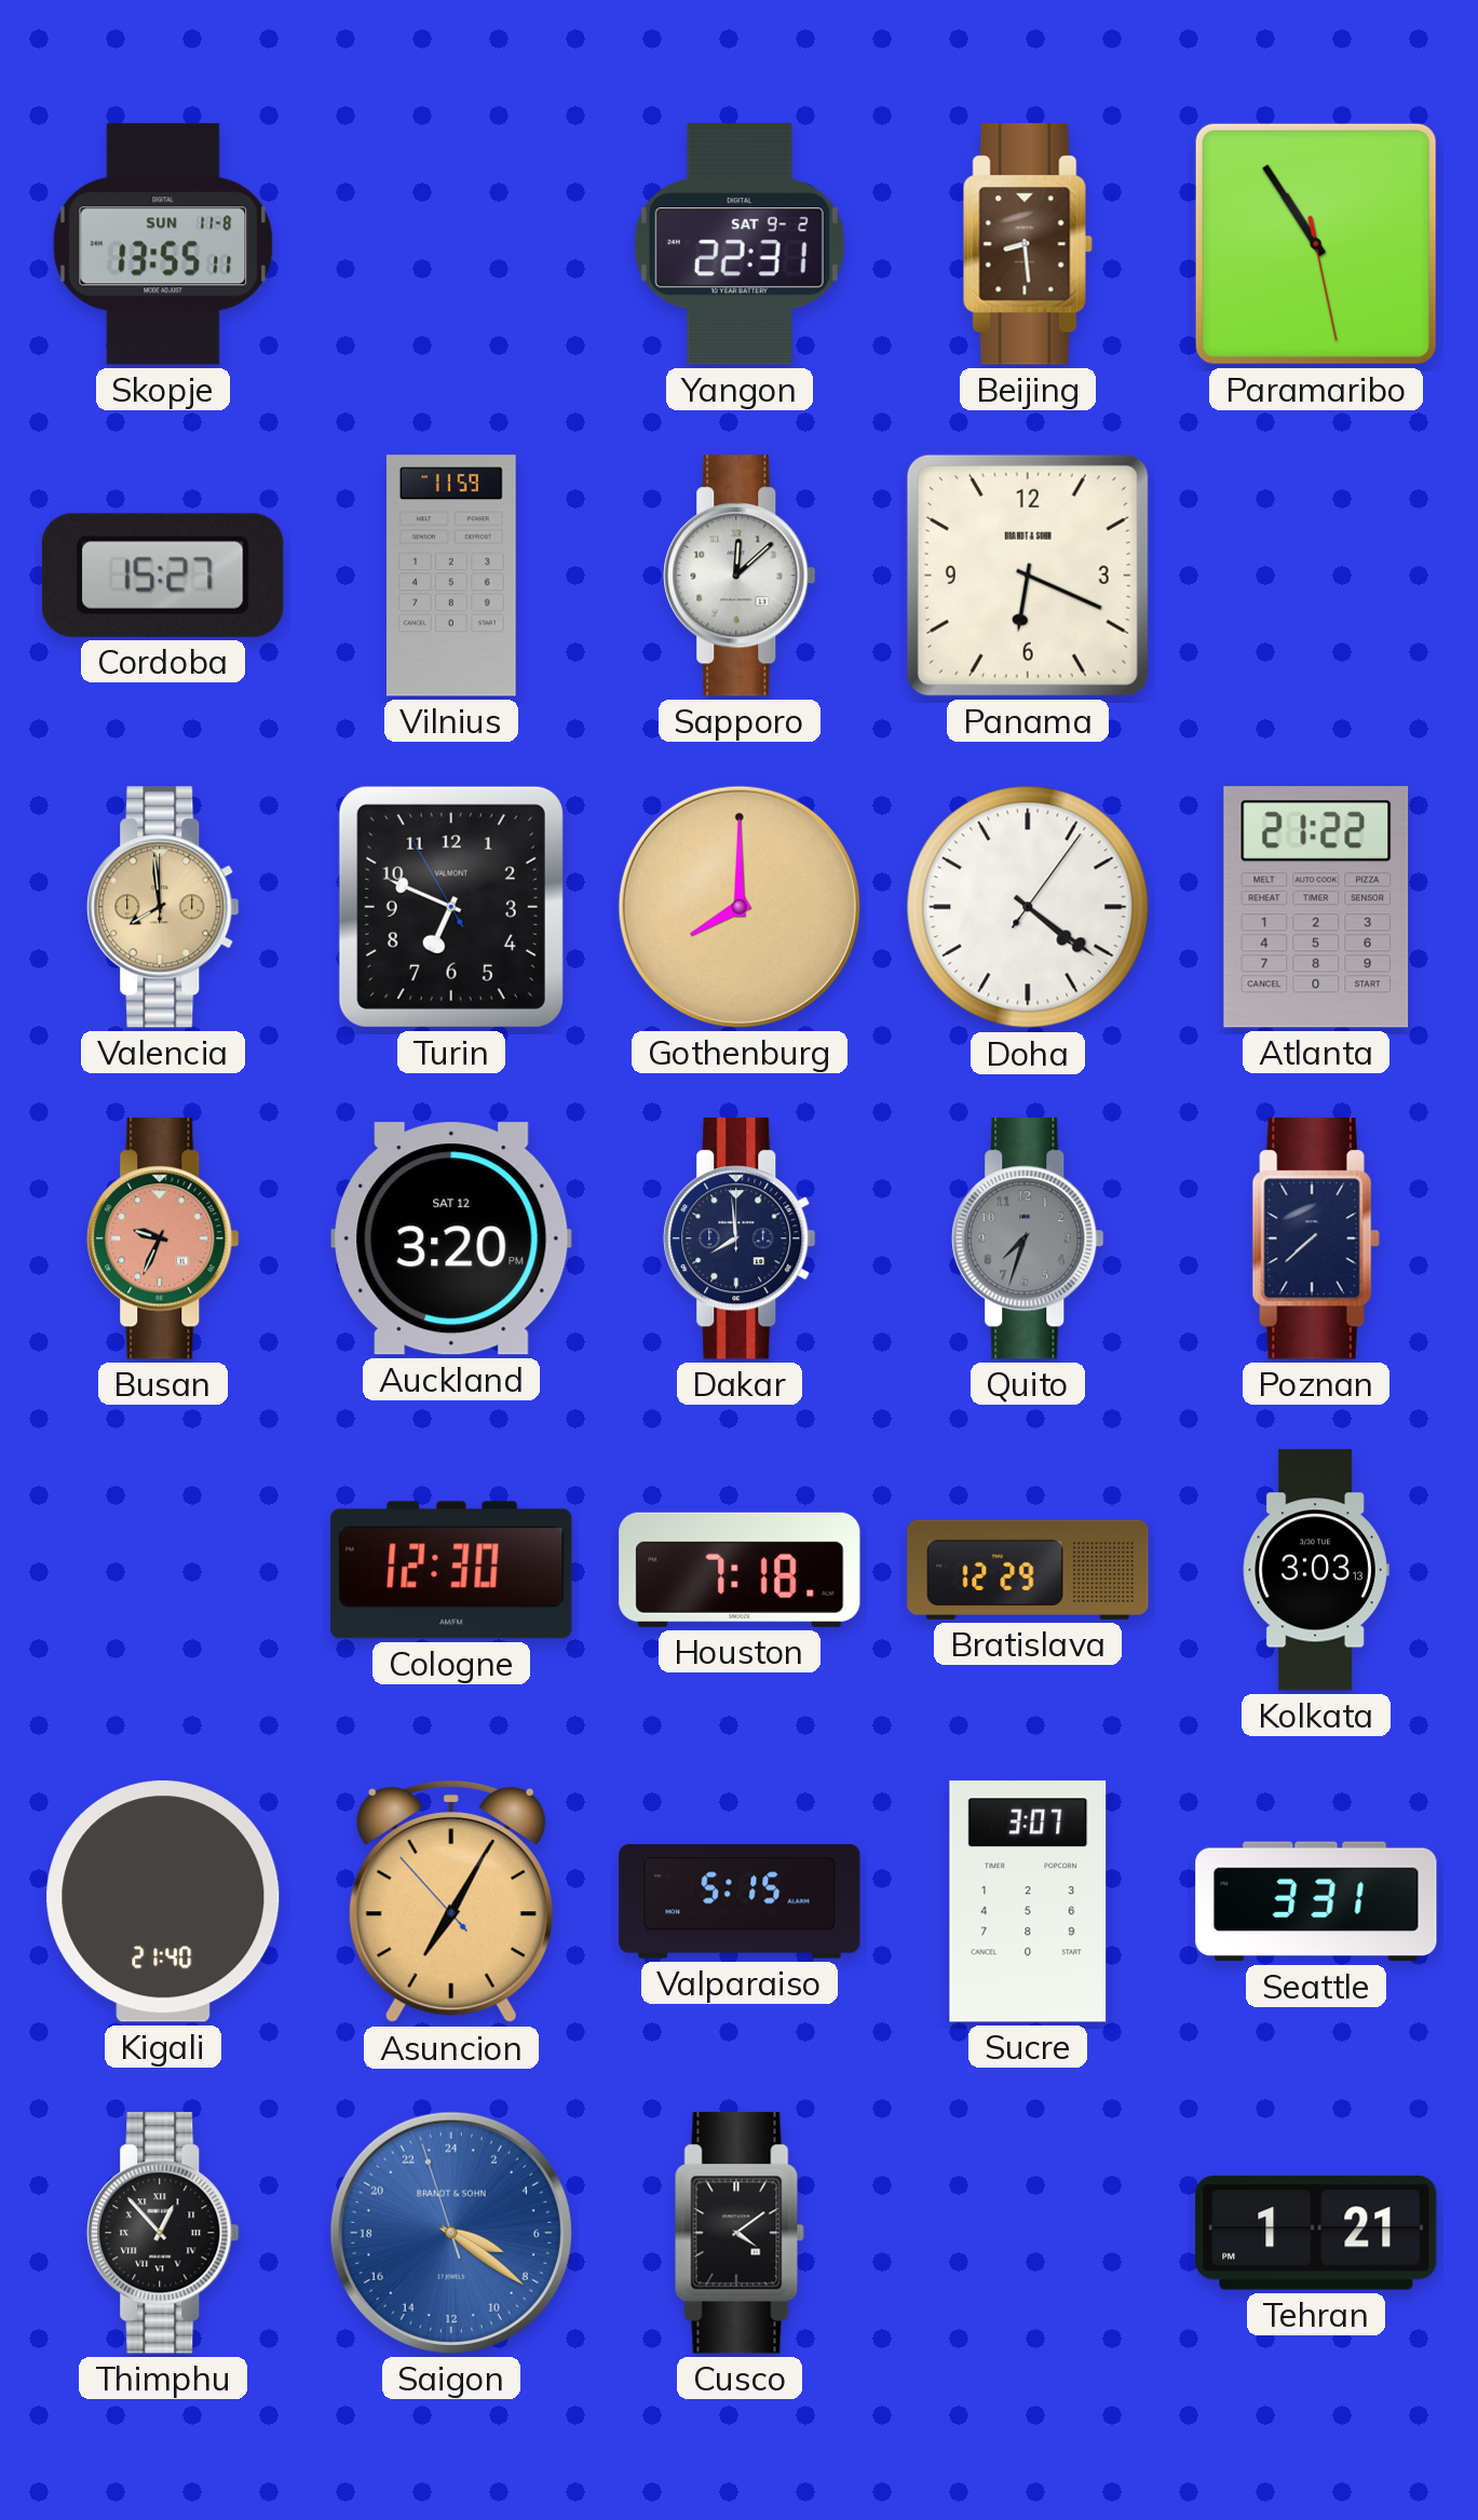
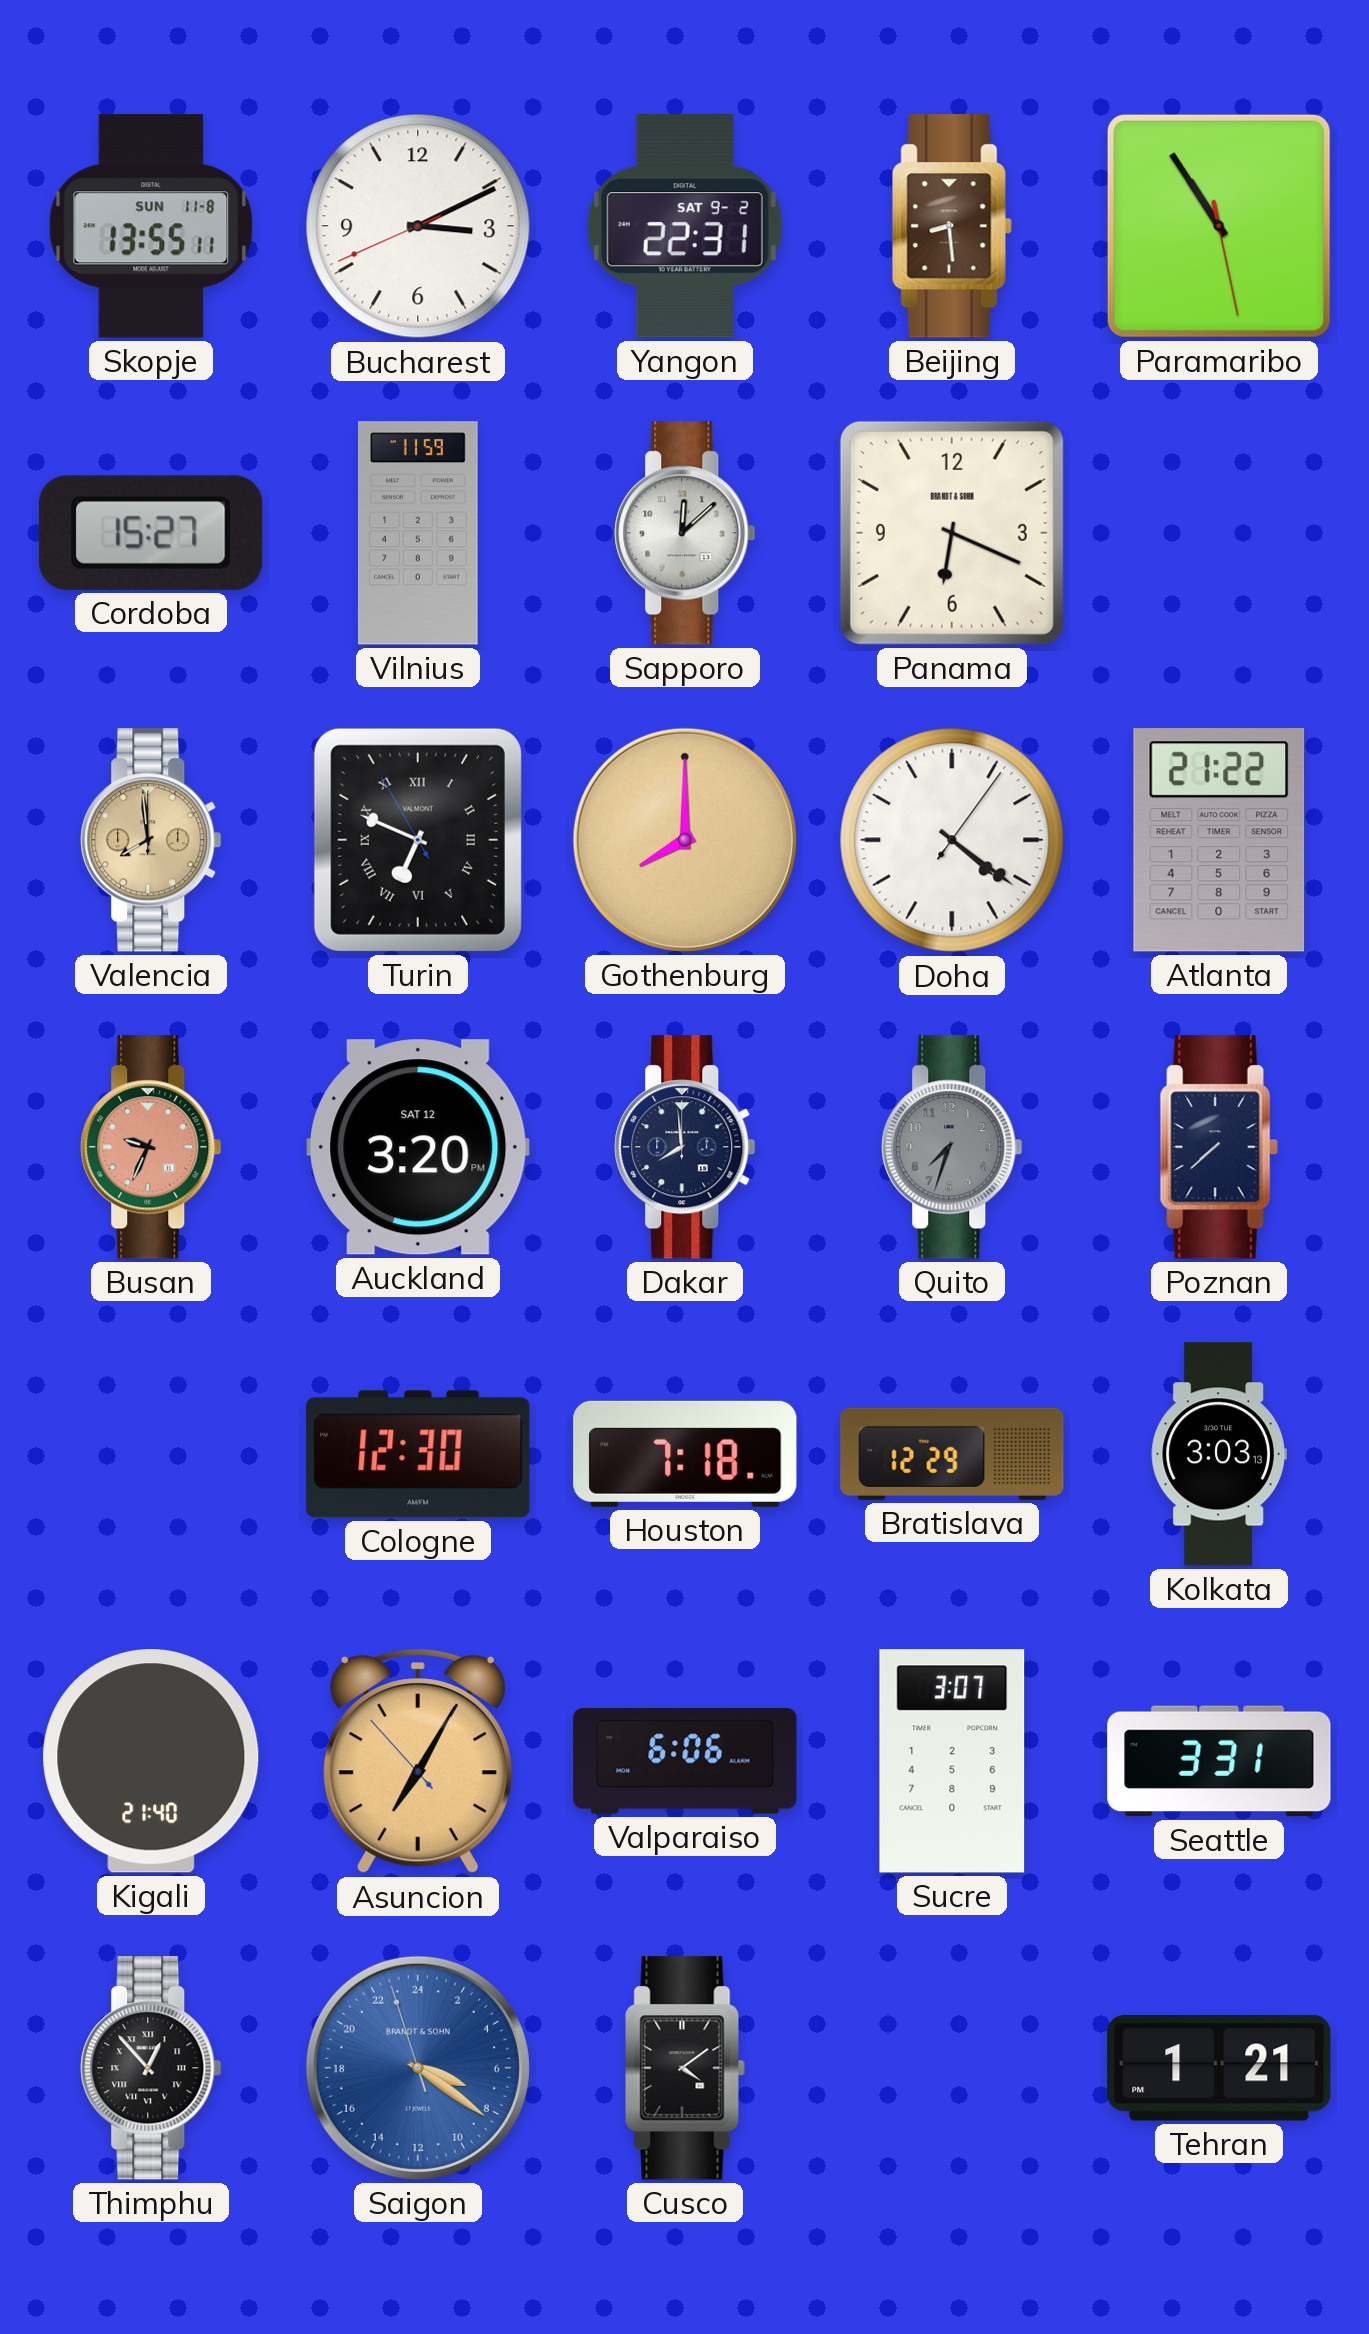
Bucharest: none -> 3:10 (418, 226)
Turin numerals: Arabic -> Roman (418, 840)
Valparaiso: 5:15 -> 6:06 (685, 1761)
